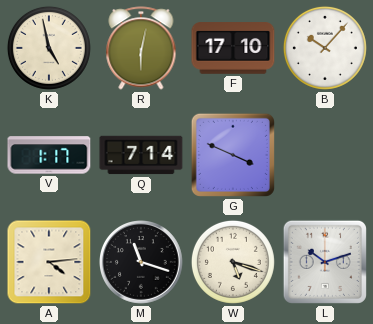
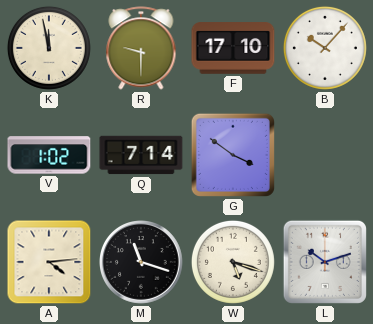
K: 4:58 -> 11:58 (49, 48)
R: 6:02 -> 9:30 (141, 48)
V: 1:17 -> 1:02 (49, 155)
G: 3:49 -> 3:51 (233, 155)
